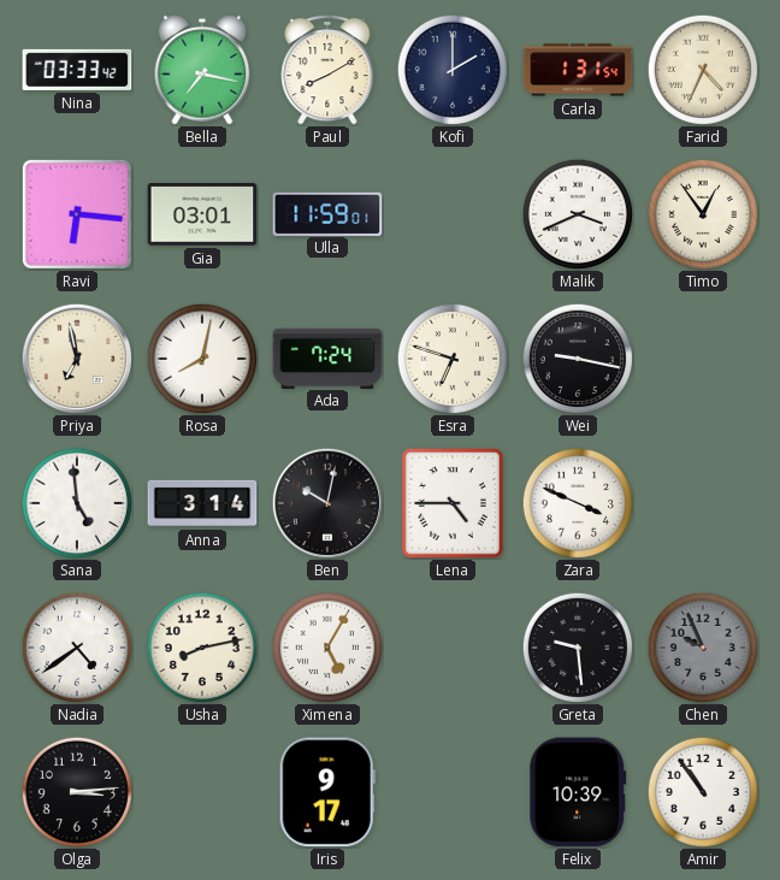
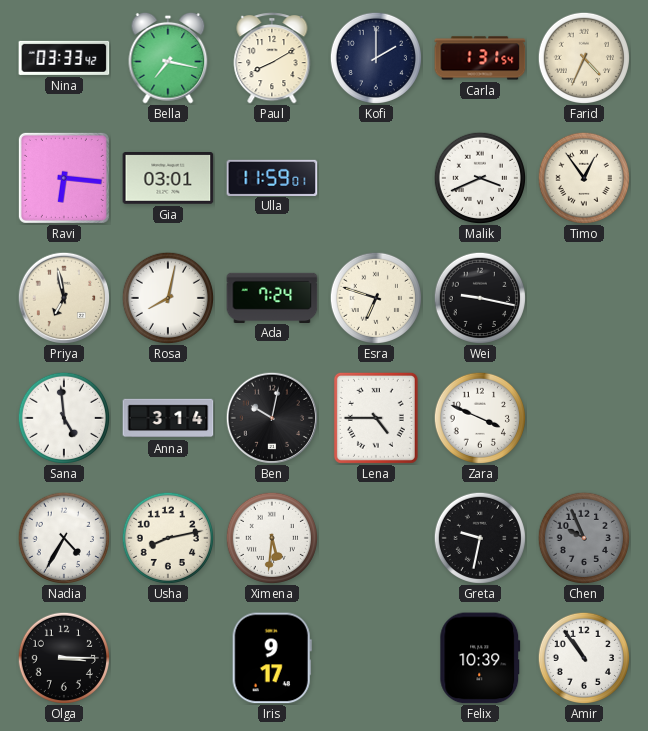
Nadia: 4:39 -> 4:35 (63, 537)
Ximena: 5:05 -> 5:31 (271, 537)
Greta: 9:29 -> 9:32 (479, 537)
Olga: 3:14 -> 3:15 (63, 657)
